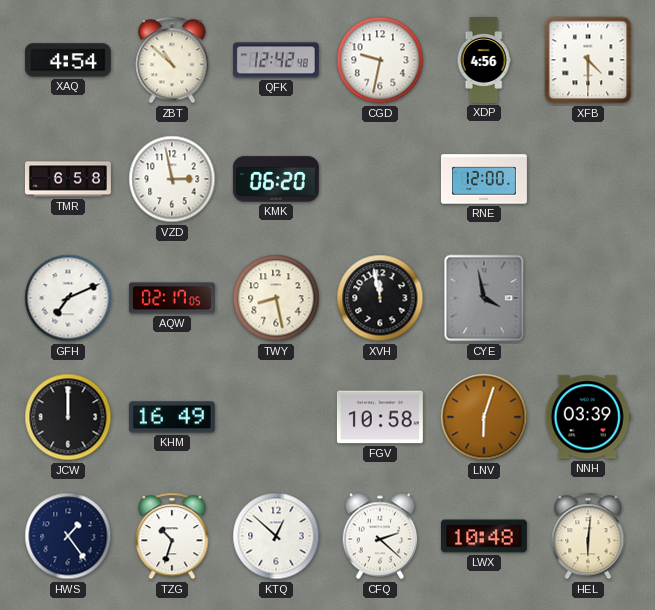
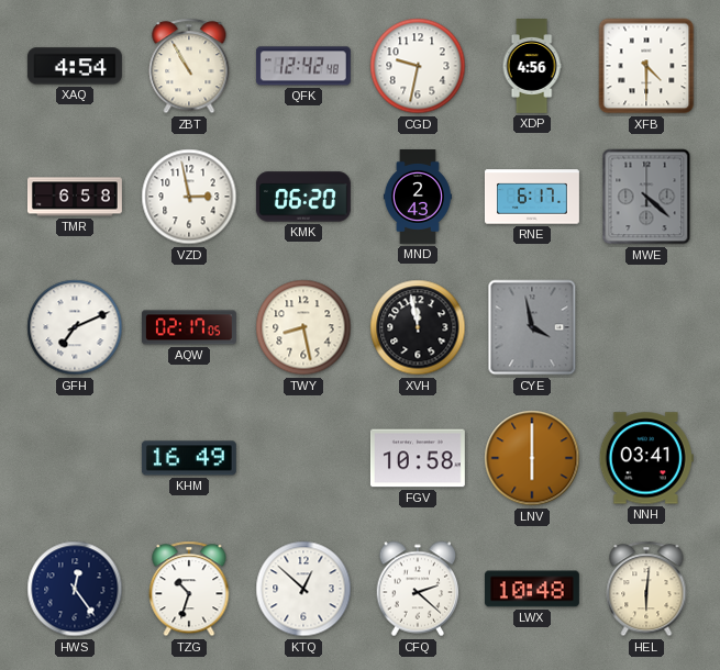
ZBT: 10:52 -> 10:55 (189, 66)
MND: none -> 2:43 (418, 198)
RNE: 12:00 -> 6:17 (532, 197)
MWE: none -> 4:22 (646, 197)
JCW: 12:00 -> none (68, 417)
LNV: 6:03 -> 6:00 (532, 458)
NNH: 03:39 -> 03:41 (646, 458)
HWS: 1:24 -> 12:24 (75, 589)
